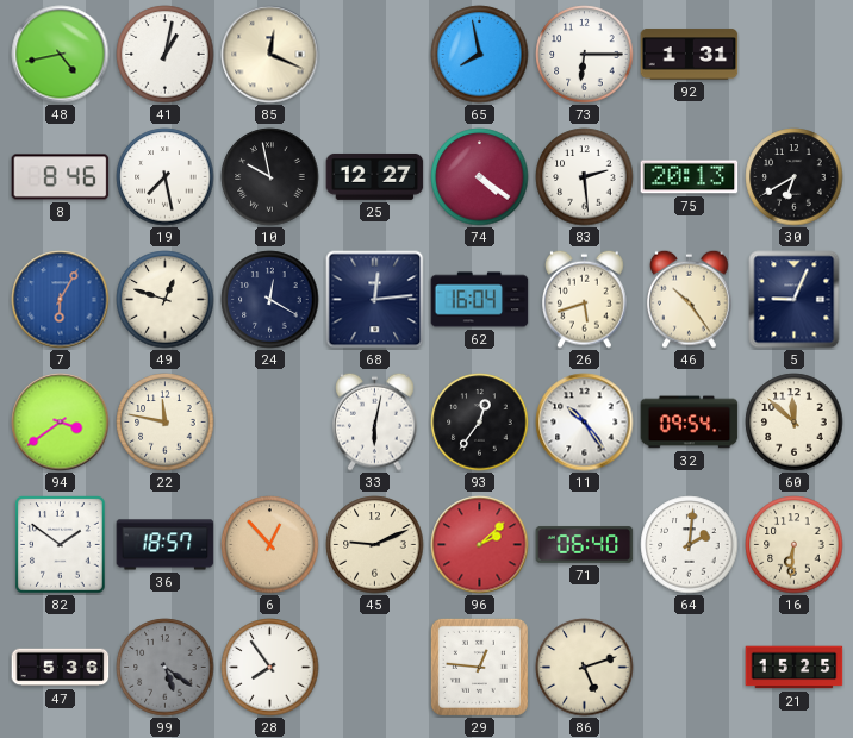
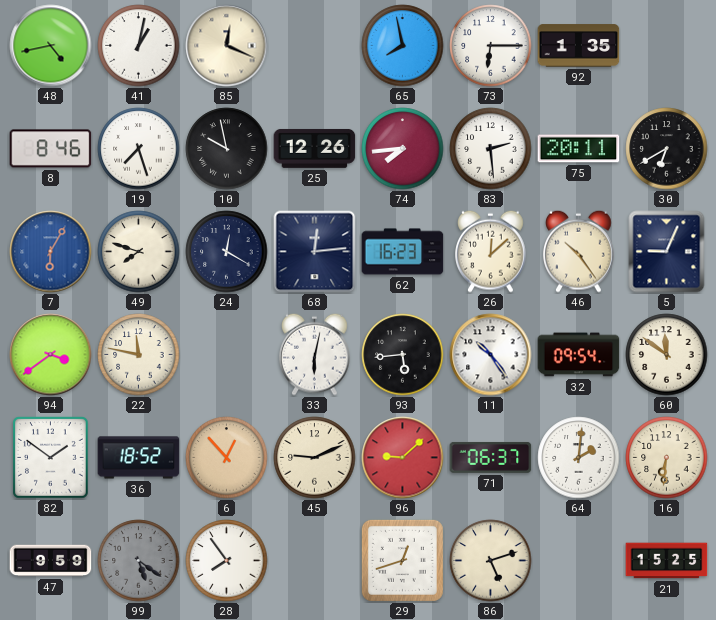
92: 1:31 -> 1:35 (579, 46)
19: 7:28 -> 7:27 (139, 149)
25: 12:27 -> 12:26 (315, 148)
74: 4:21 -> 7:44 (403, 149)
75: 20:13 -> 20:11 (579, 149)
49: 12:48 -> 7:48 (139, 252)
62: 16:04 -> 16:23 (403, 252)
26: 5:42 -> 12:08 (491, 251)
93: 12:36 -> 5:44 (403, 355)
60: 11:52 -> 11:51 (667, 355)
36: 18:57 -> 18:52 (139, 458)
96: 2:08 -> 9:08 (403, 458)
71: 06:40 -> 06:37 (491, 457)
47: 5:36 -> 9:59 (51, 561)
29: 12:46 -> 12:42 (402, 560)
